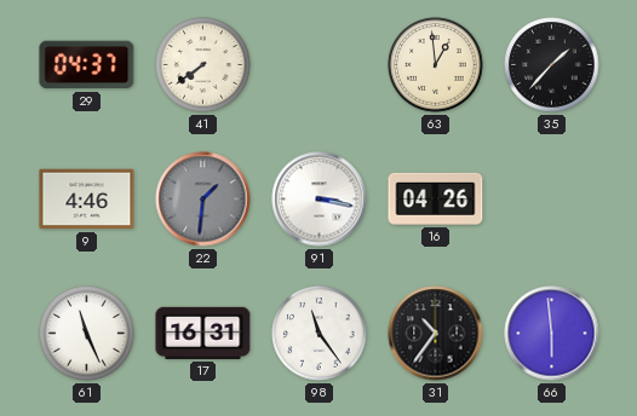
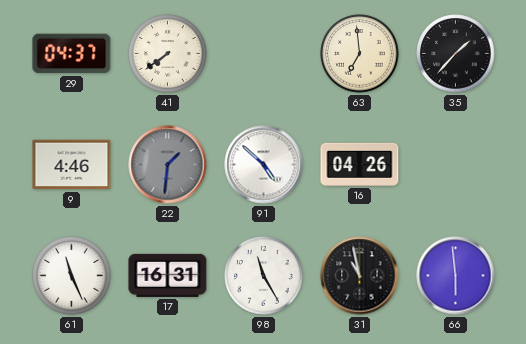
63: 12:59 -> 6:59 (360, 54)
91: 3:17 -> 4:52 (264, 165)
98: 11:24 -> 11:25 (264, 276)
31: 10:36 -> 10:58 (360, 276)
